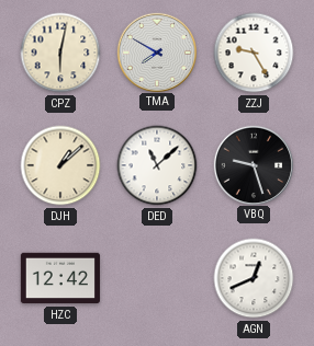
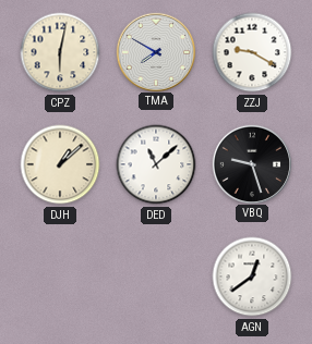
ZZJ: 9:25 -> 9:20 (252, 52)
HZC: 12:42 -> none (60, 278)
AGN: 12:41 -> 12:39 (252, 277)
